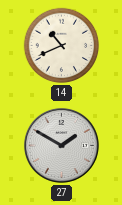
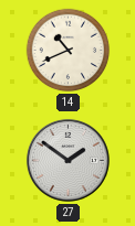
27: 1:50 -> 1:51 (67, 160)
